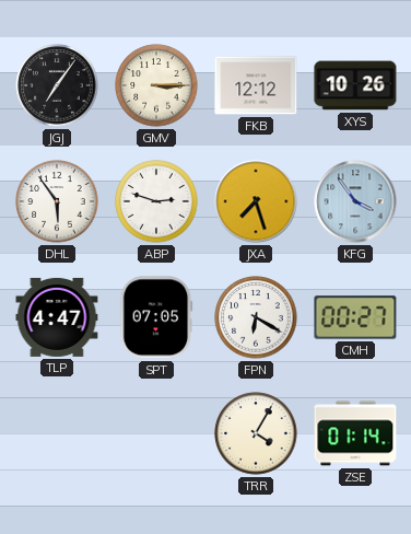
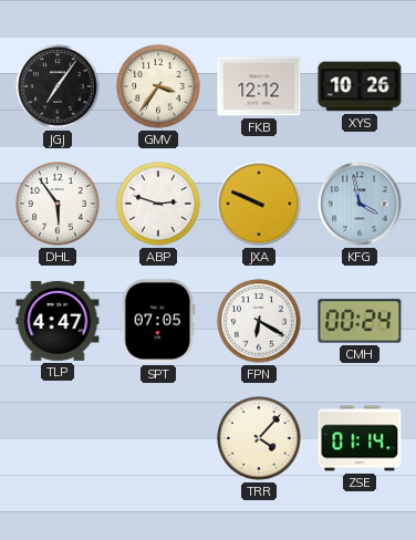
GMV: 3:15 -> 3:36 (158, 86)
JXA: 7:27 -> 9:49 (259, 204)
KFG: 3:54 -> 3:58 (360, 204)
CMH: 00:27 -> 00:24 (360, 321)
TRR: 4:05 -> 4:07 (259, 438)
